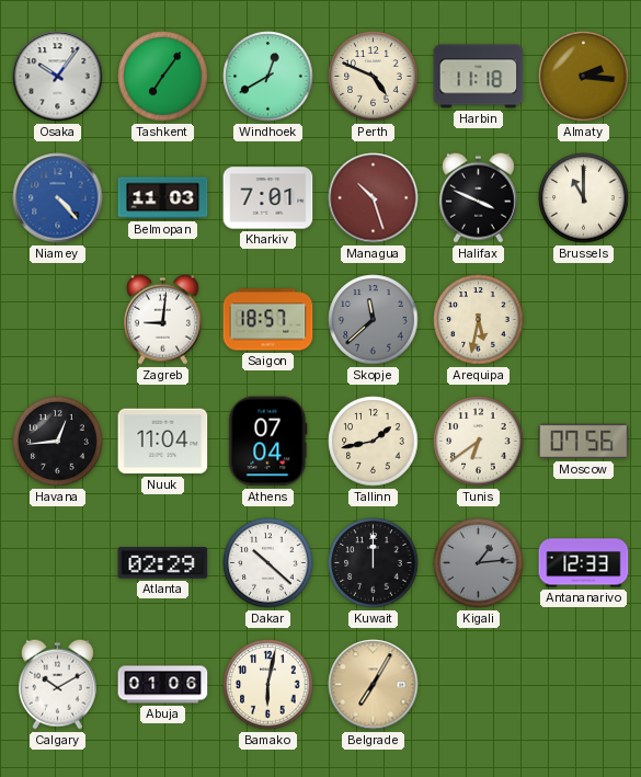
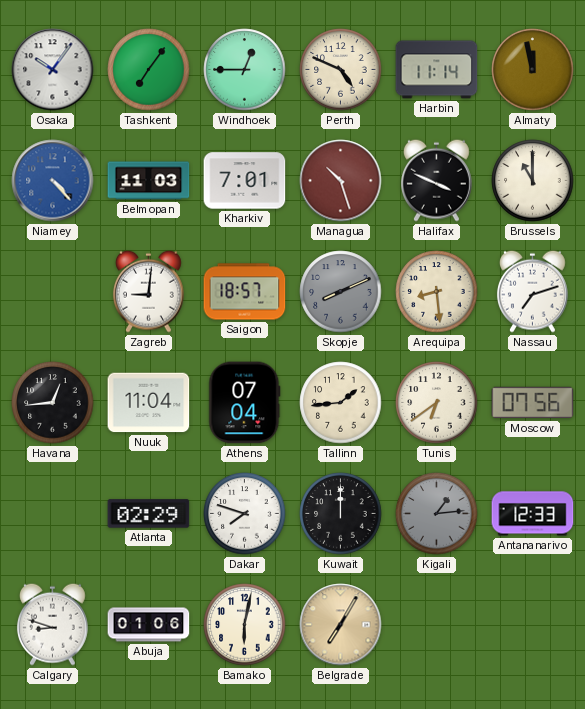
Windhoek: 12:40 -> 12:45 (245, 70)
Harbin: 11:18 -> 11:14 (437, 70)
Almaty: 2:16 -> 11:58 (533, 70)
Skopje: 11:38 -> 8:11 (341, 292)
Arequipa: 5:32 -> 8:29 (437, 292)
Nassau: none -> 7:12 (532, 291)
Tallinn: 1:43 -> 1:44 (341, 403)
Dakar: 10:22 -> 7:48 (245, 514)
Calgary: 10:10 -> 8:48 (52, 624)
